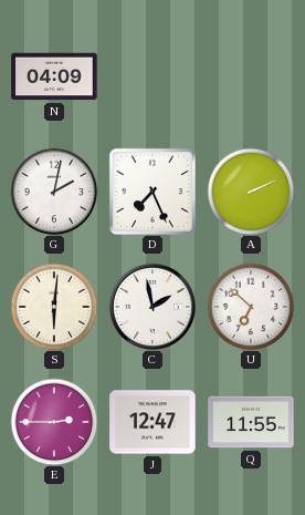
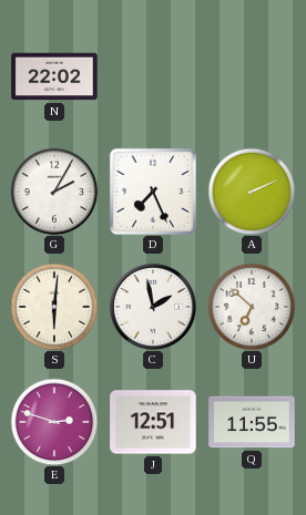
N: 04:09 -> 22:02 (54, 76)
G: 2:02 -> 2:05 (54, 192)
E: 2:45 -> 2:48 (54, 422)
J: 12:47 -> 12:51 (153, 422)
